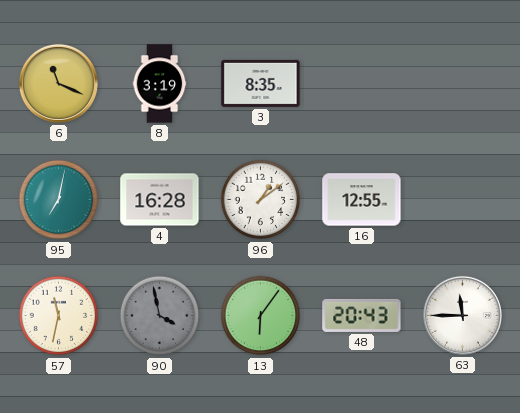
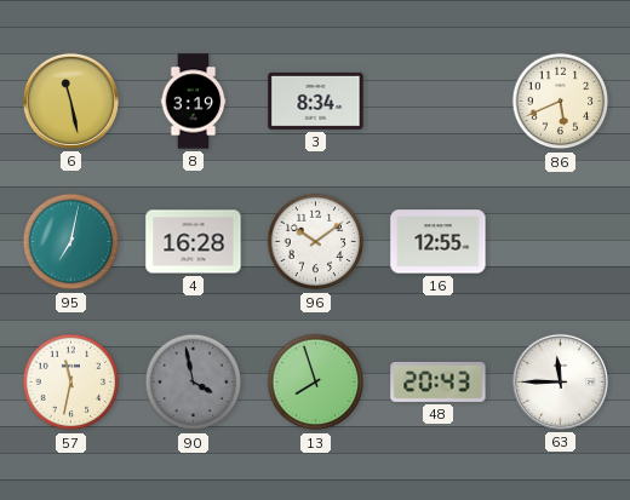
6: 11:19 -> 11:28 (70, 100)
3: 8:35 -> 8:34 (316, 100)
86: none -> 5:41 (561, 102)
96: 1:09 -> 10:09 (316, 242)
13: 6:06 -> 7:57 (316, 383)
